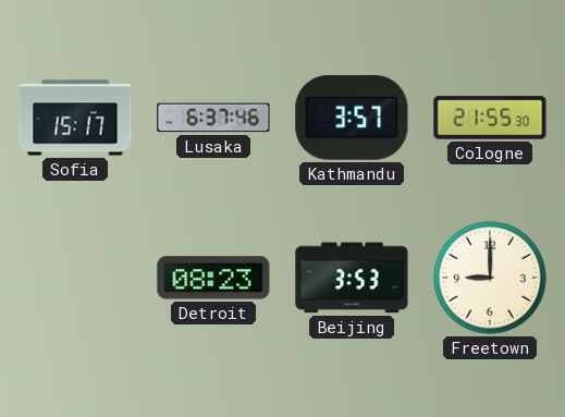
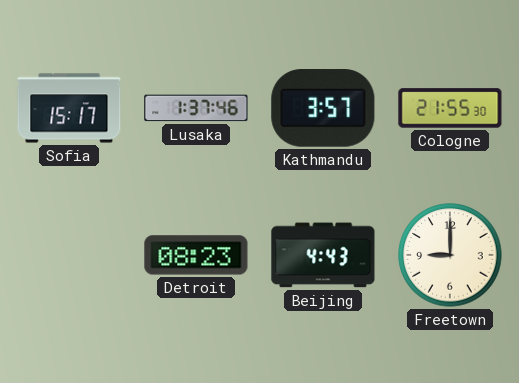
Lusaka: 6:37 -> 1:37 (196, 108)
Beijing: 3:53 -> 4:43 (323, 255)
